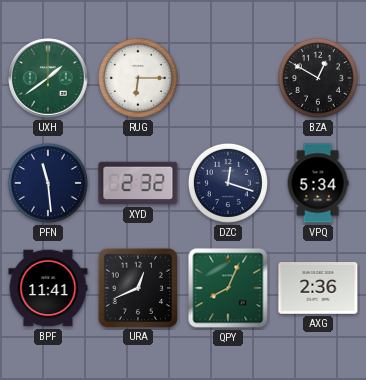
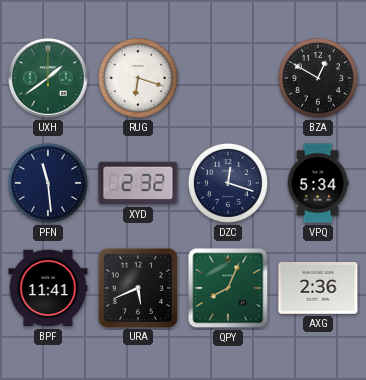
RUG: 6:15 -> 6:18 (138, 78)
URA: 12:41 -> 5:41 (137, 287)
